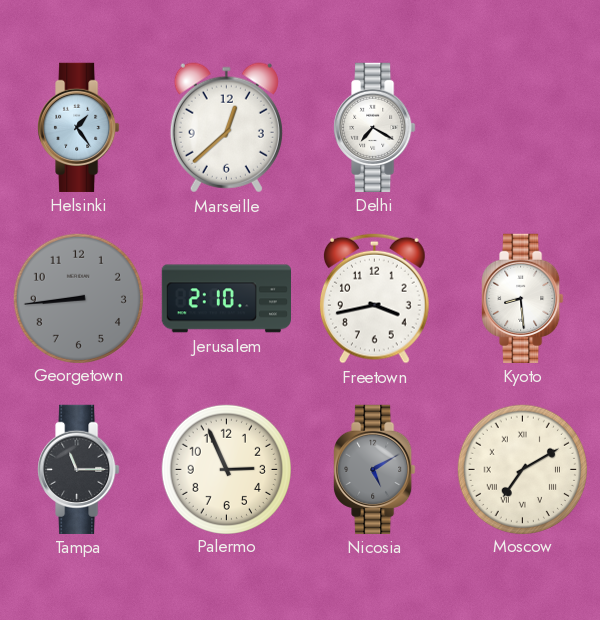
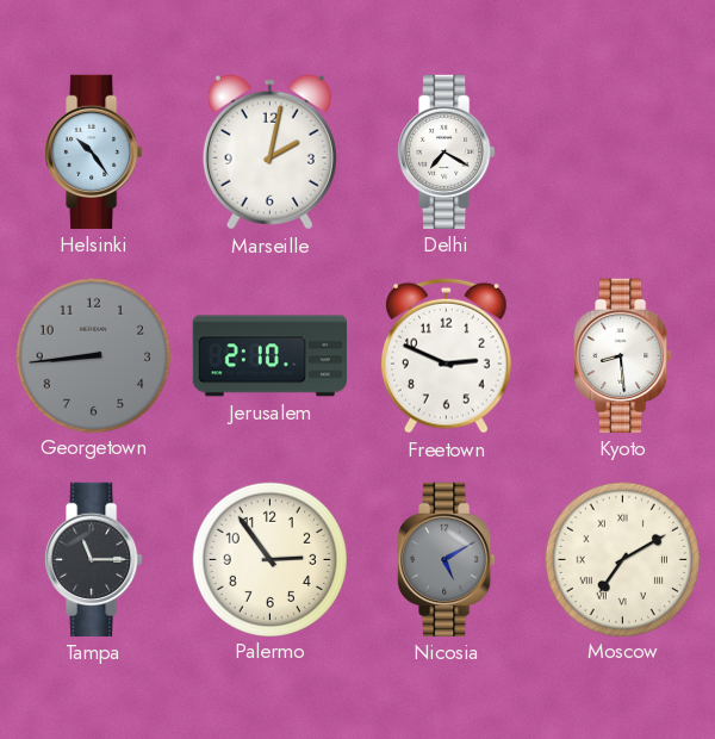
Helsinki: 1:24 -> 10:24 (94, 151)
Marseille: 12:38 -> 2:02 (269, 153)
Freetown: 3:43 -> 2:49 (446, 355)
Palermo: 2:56 -> 2:54 (269, 559)
